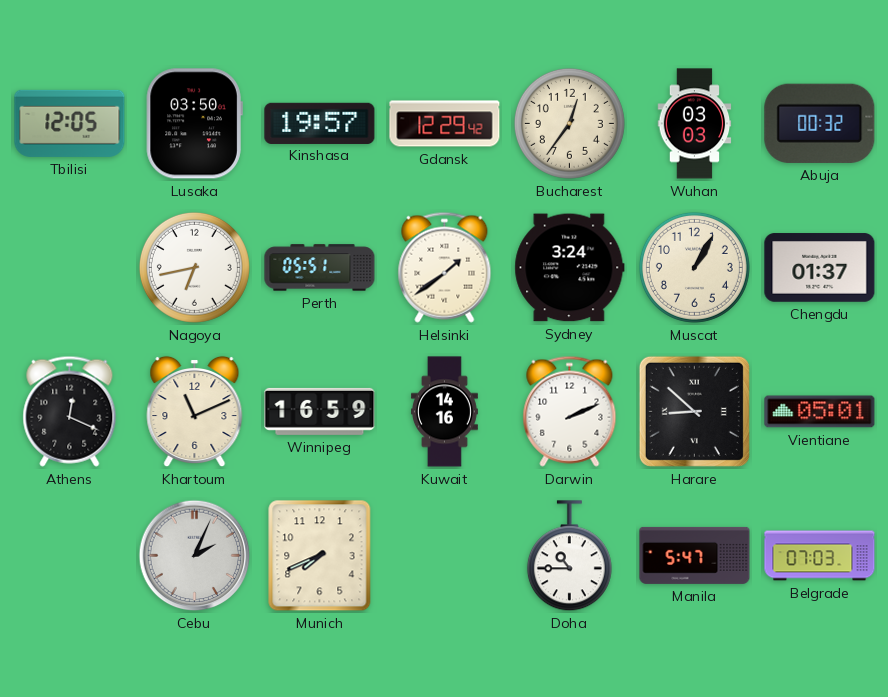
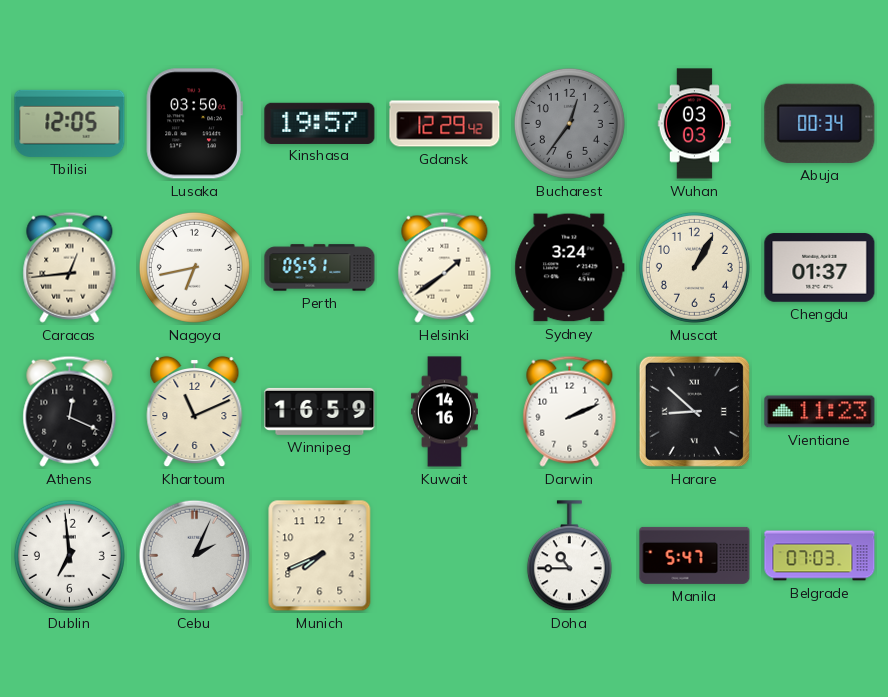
Bucharest dial: cream -> grey (569, 123)
Abuja: 00:32 -> 00:34 (820, 123)
Caracas: none -> 12:44 (70, 267)
Vientiane: 05:01 -> 11:23 (820, 412)
Dublin: none -> 6:59 (69, 555)
